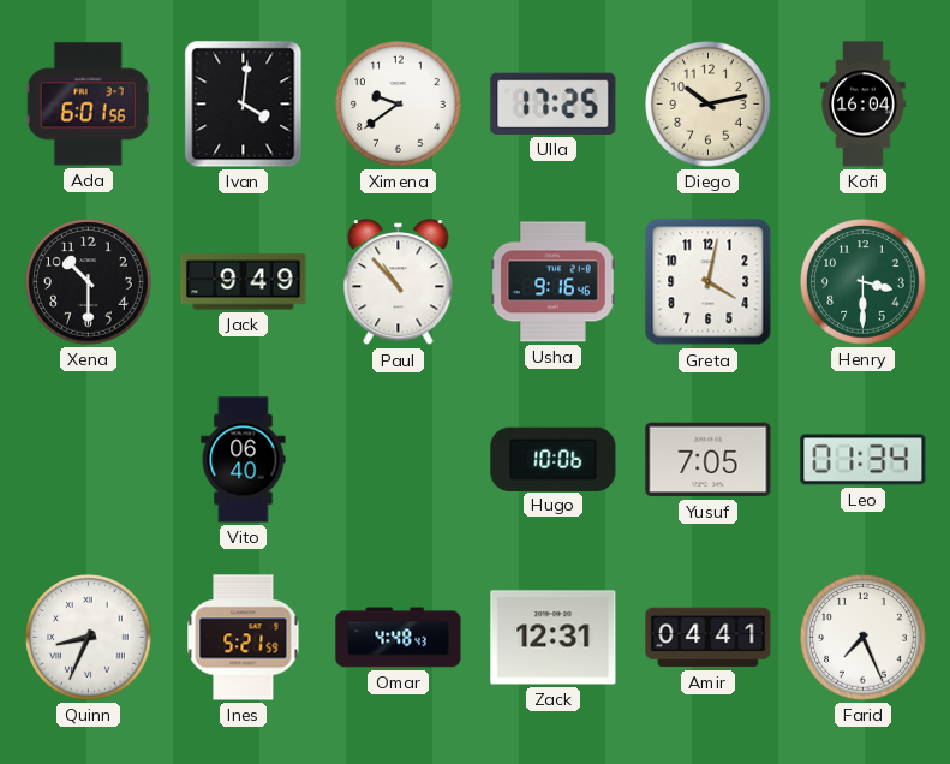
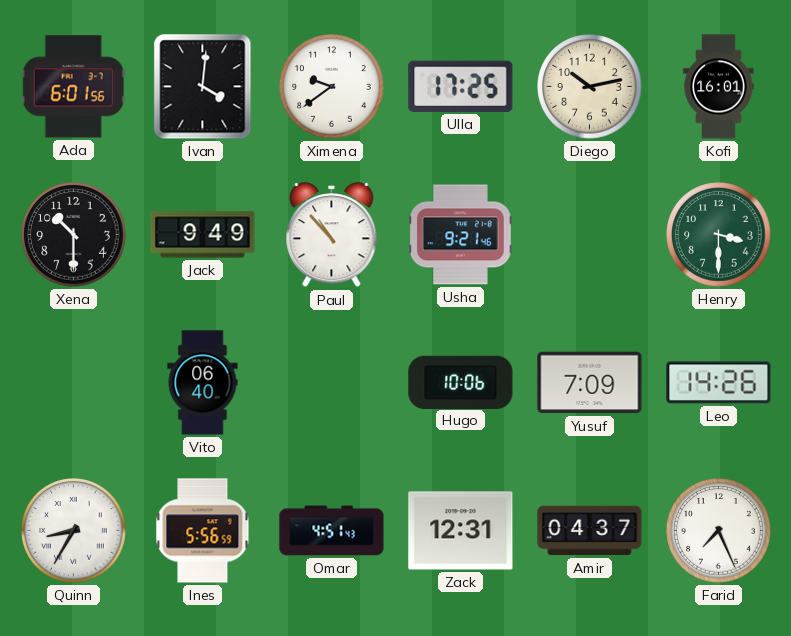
Kofi: 16:04 -> 16:01 (719, 87)
Usha: 9:16 -> 9:21 (461, 235)
Greta: 4:02 -> none (709, 282)
Yusuf: 7:05 -> 7:09 (590, 383)
Leo: 01:34 -> 14:26 (719, 383)
Quinn: 8:34 -> 8:35 (74, 531)
Ines: 5:21 -> 5:56 (203, 531)
Omar: 4:48 -> 4:51 (332, 531)
Amir: 04:41 -> 04:37 (590, 531)
